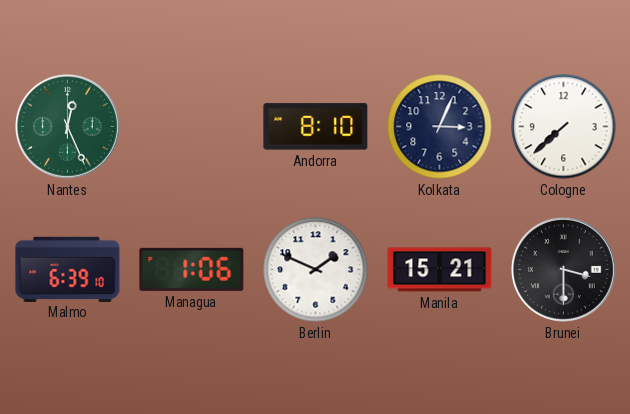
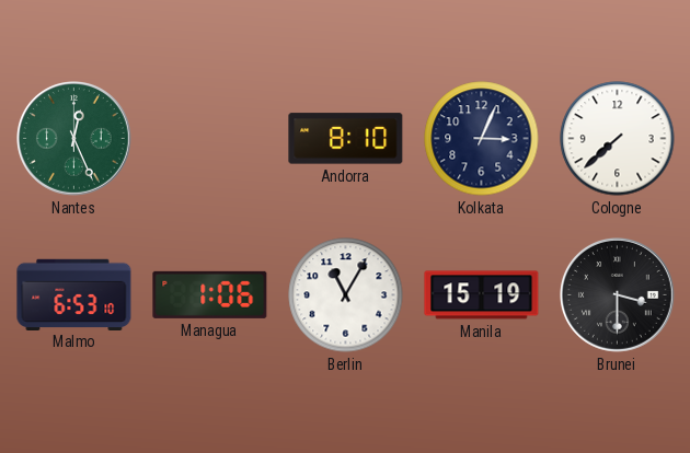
Malmo: 6:39 -> 6:53 (74, 294)
Berlin: 1:49 -> 11:05 (346, 295)
Manila: 15:21 -> 15:19 (482, 295)
